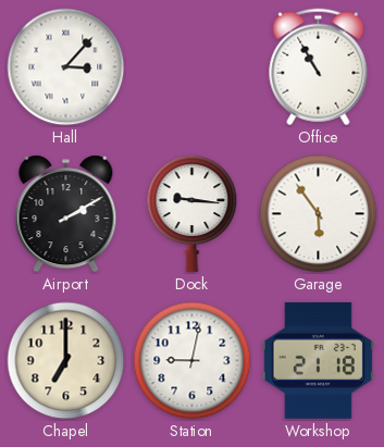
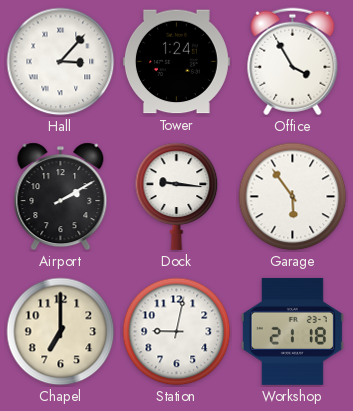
Tower: none -> 1:24 (176, 62)
Office: 10:55 -> 3:55 (293, 62)
